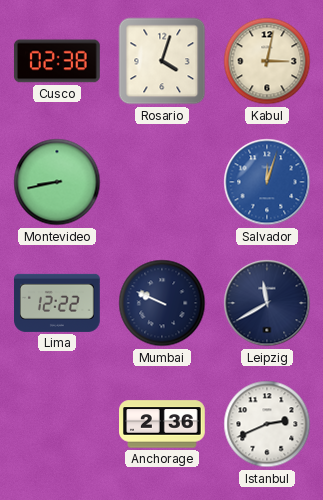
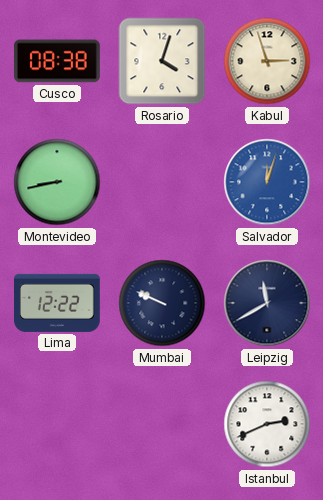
Cusco: 02:38 -> 08:38 (57, 61)
Kabul: 3:02 -> 2:57 (267, 61)
Anchorage: 2:36 -> none (163, 424)
